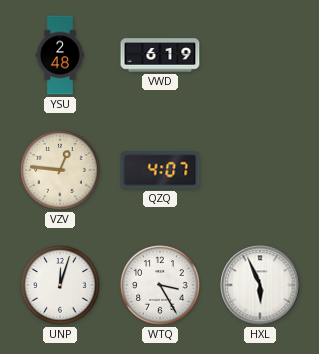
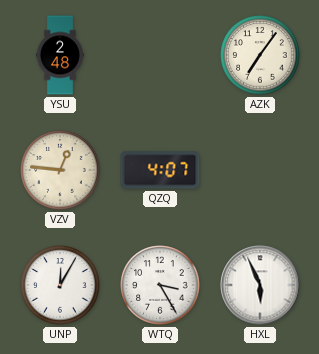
VWD: 6:19 -> none (160, 55)
AZK: none -> 7:06 (260, 55)
UNP: 12:03 -> 12:05 (60, 285)
